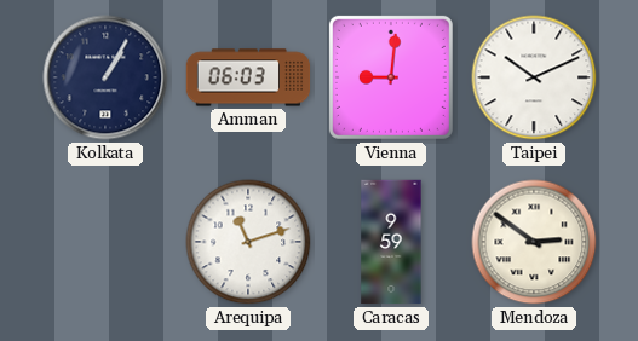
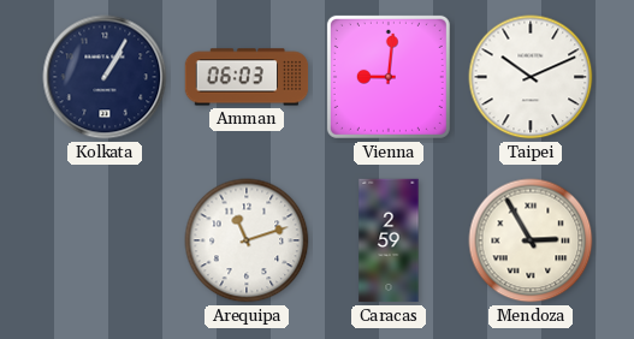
Caracas: 9:59 -> 2:59 (389, 240)
Mendoza: 2:51 -> 2:55 (531, 240)
